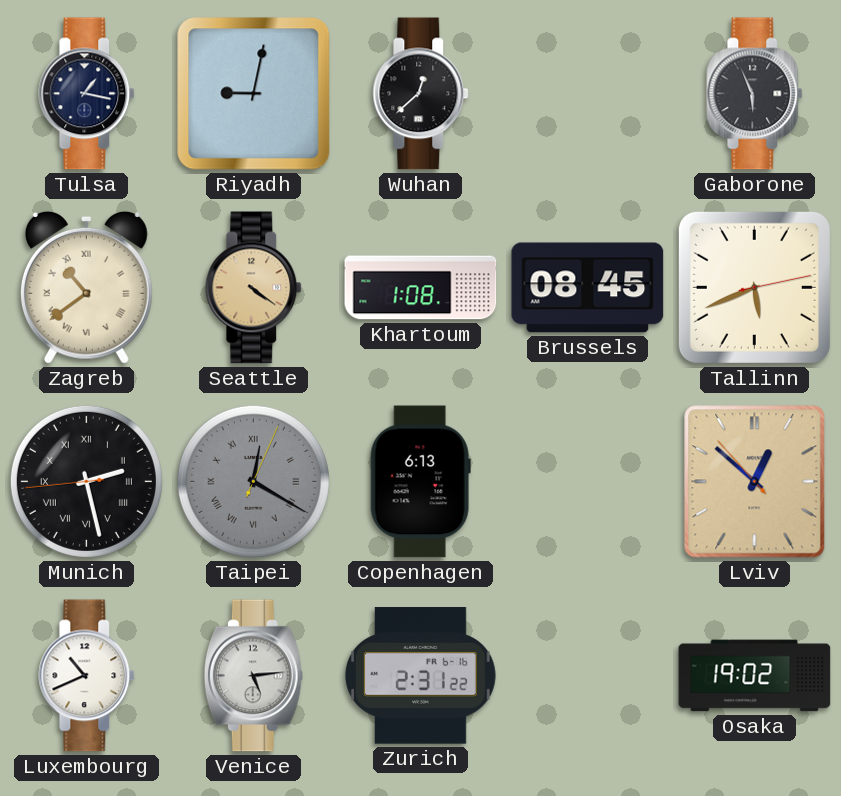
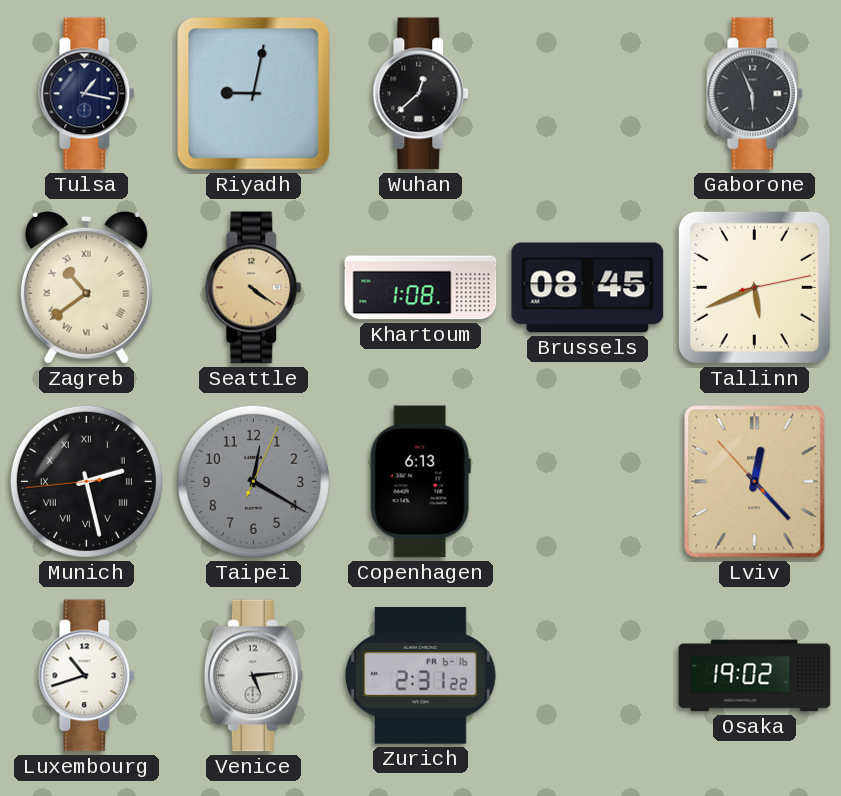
Taipei numerals: Roman -> Arabic (253, 481)
Lviv: 12:51 -> 12:22 (755, 482)
Luxembourg: 10:41 -> 10:42 (87, 676)
